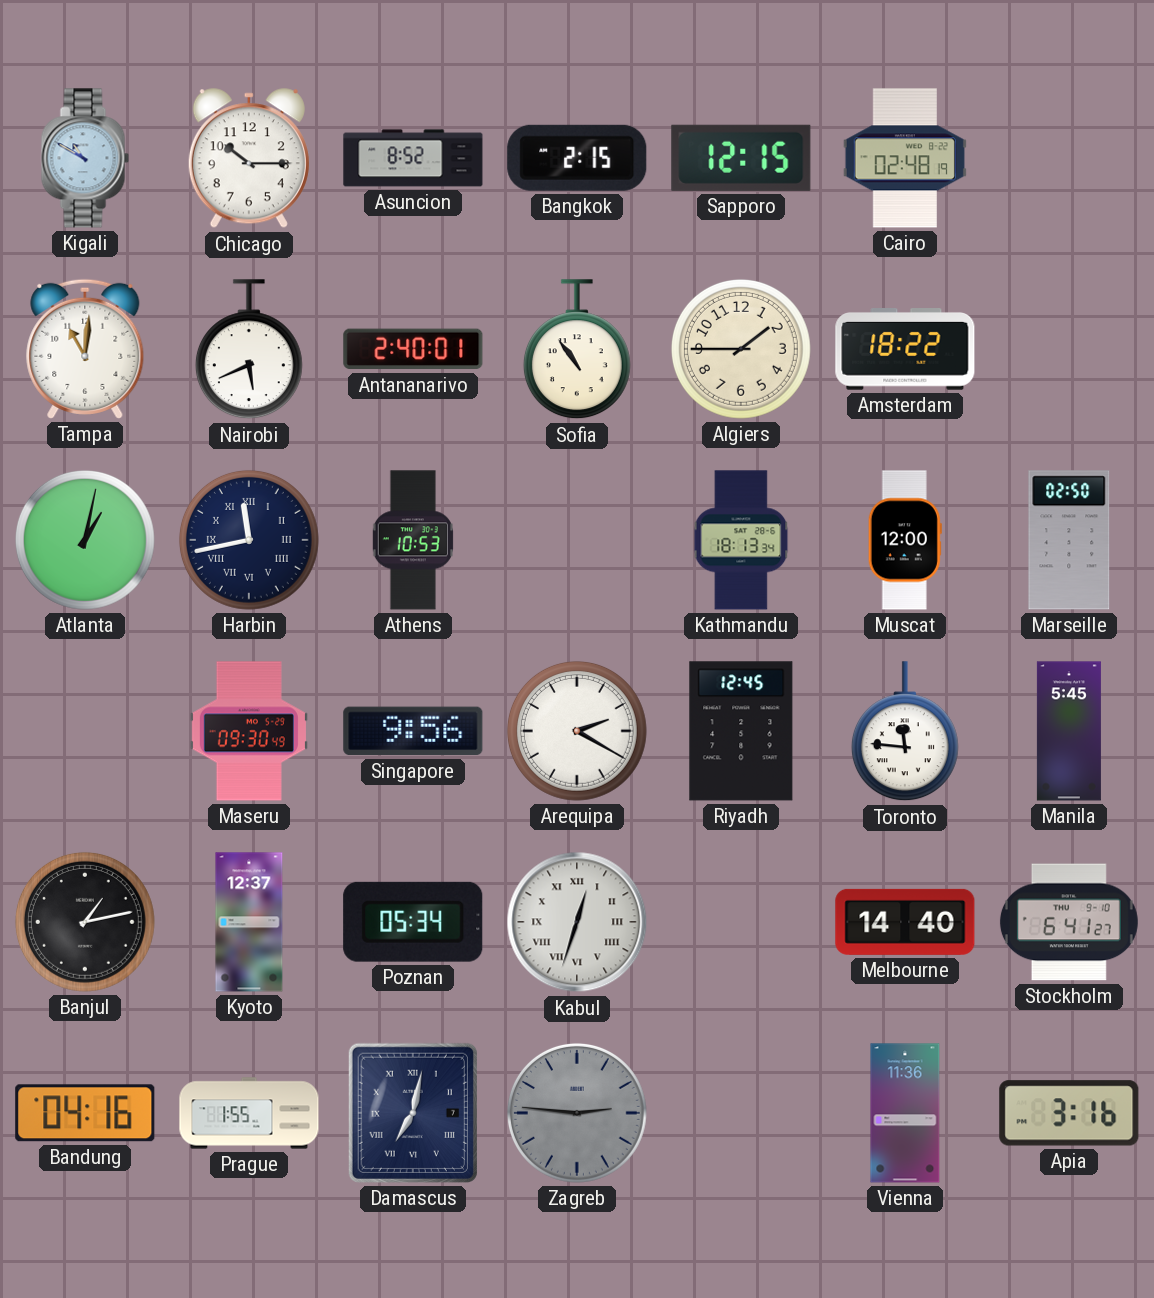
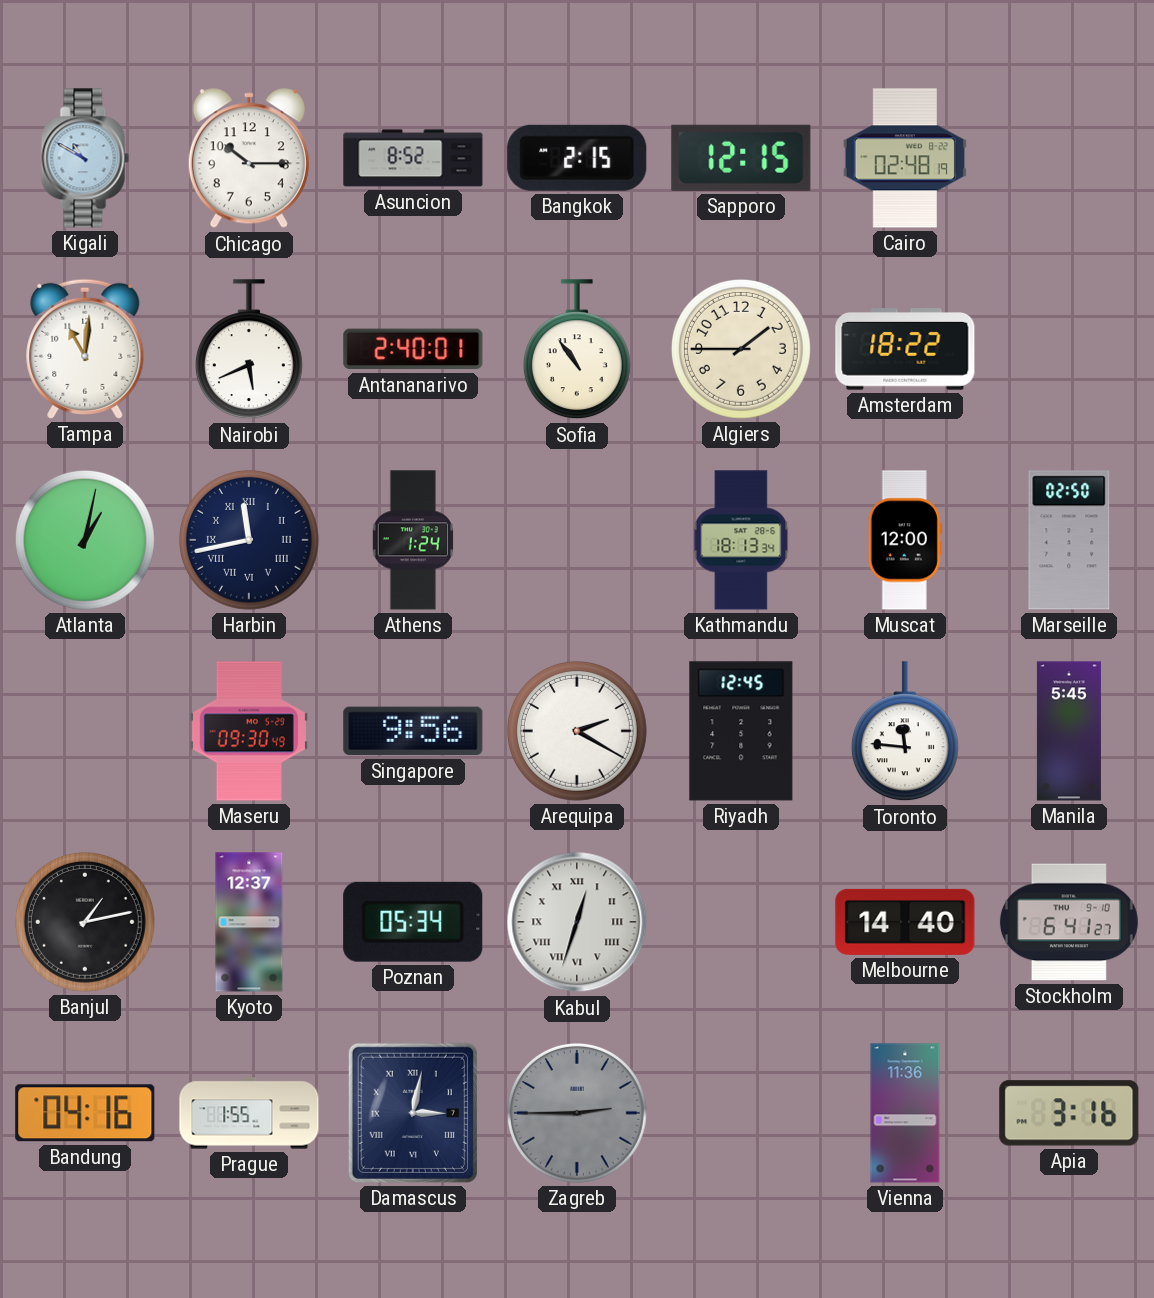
Athens: 10:53 -> 1:24 (413, 540)
Damascus: 7:02 -> 3:02 (413, 1113)
Zagreb: 2:46 -> 2:45 (577, 1113)
